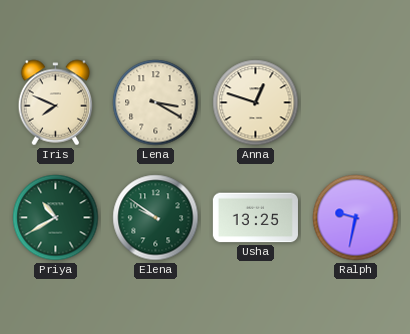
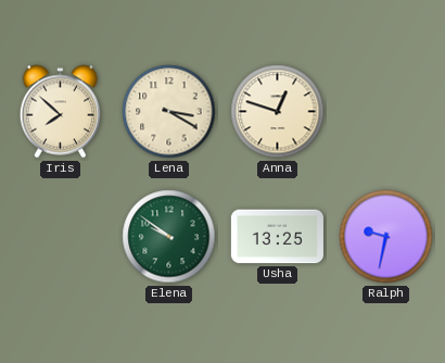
Iris: 7:49 -> 7:52 (61, 112)
Priya: 10:40 -> none (56, 218)
